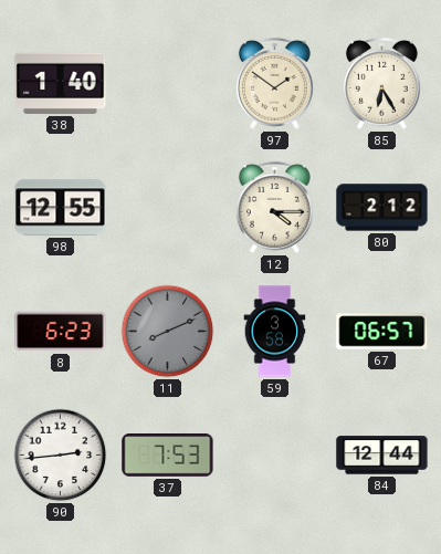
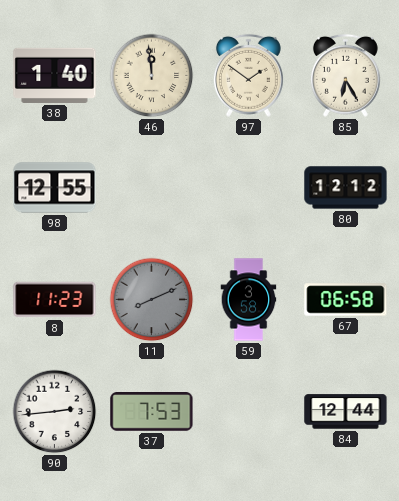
46: none -> 11:59 (152, 76)
12: 4:15 -> none (274, 207)
80: 2:12 -> 12:12 (346, 188)
8: 6:23 -> 11:23 (55, 300)
67: 06:57 -> 06:58 (346, 300)
